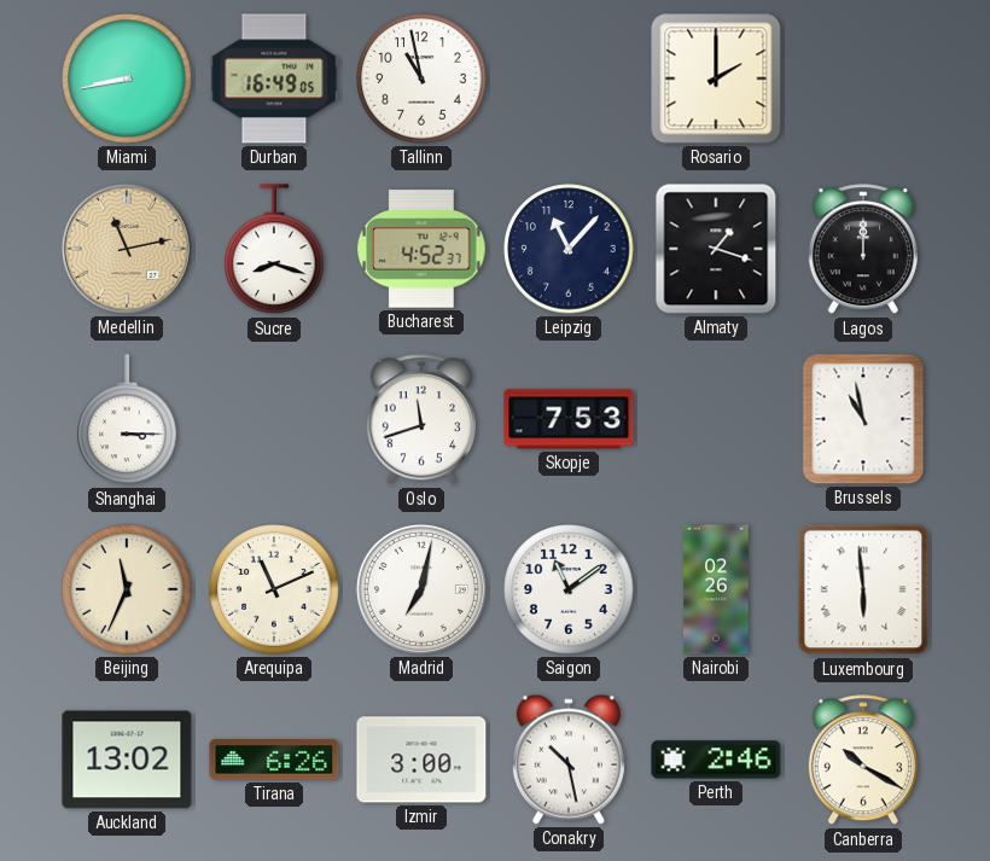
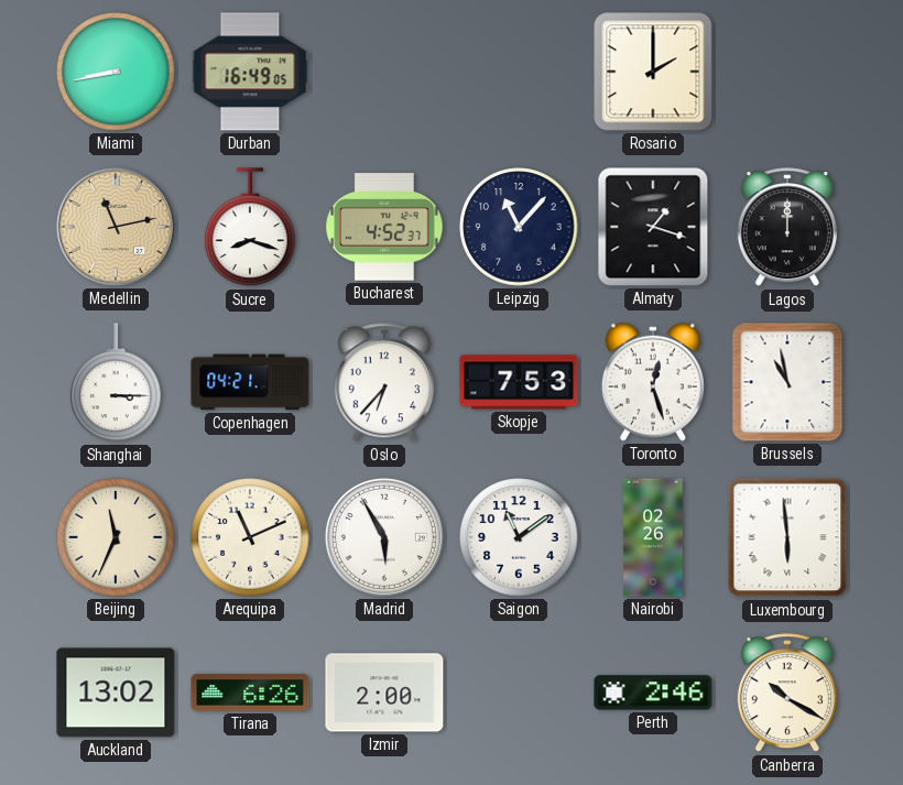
Tallinn: 10:58 -> none (421, 78)
Copenhagen: none -> 04:21 (250, 382)
Oslo: 11:42 -> 6:37 (384, 383)
Toronto: none -> 12:27 (653, 382)
Madrid: 7:02 -> 5:55 (384, 537)
Izmir: 3:00 -> 2:00 (384, 693)
Conakry: 10:28 -> none (569, 760)
